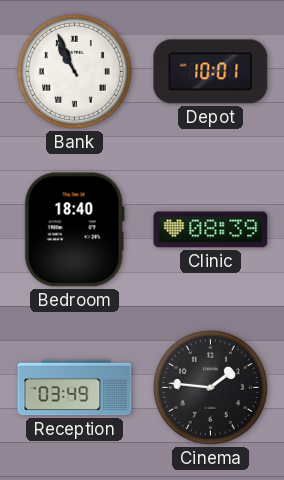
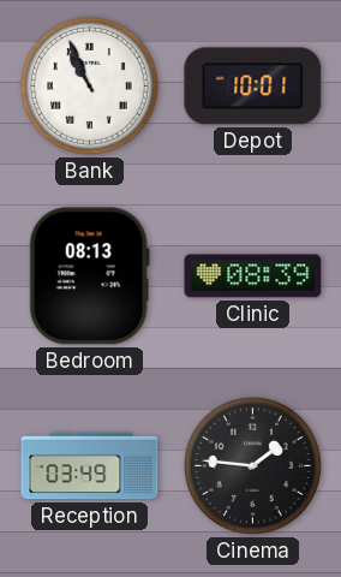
Bedroom: 18:40 -> 08:13 (89, 276)
